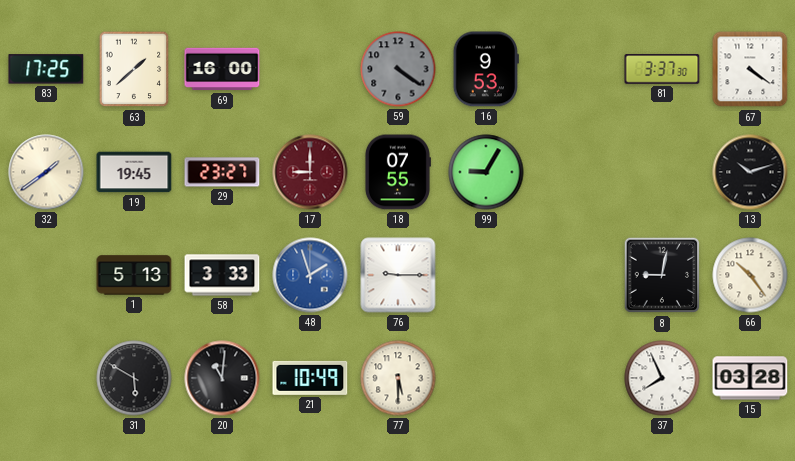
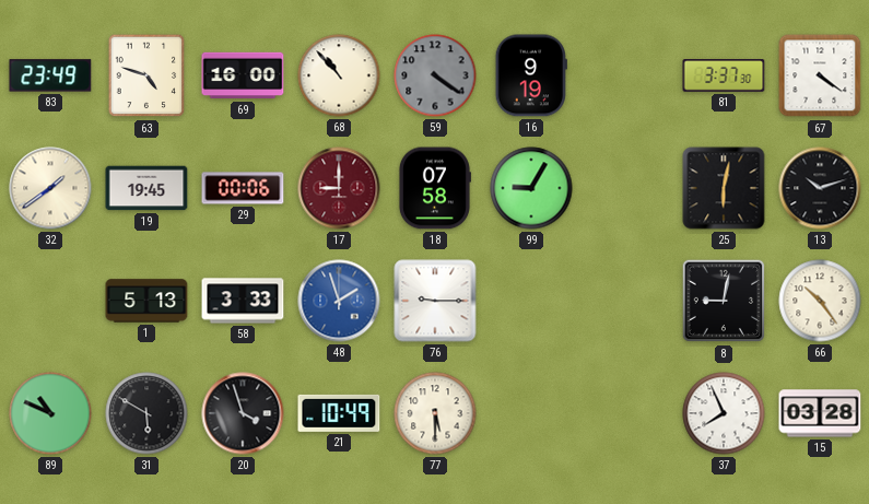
83: 17:25 -> 23:49 (50, 75)
63: 1:38 -> 4:48 (146, 75)
68: none -> 10:53 (339, 75)
16: 9:53 -> 9:19 (531, 75)
29: 23:27 -> 00:06 (243, 188)
18: 07:55 -> 07:58 (434, 188)
25: none -> 6:02 (724, 188)
89: none -> 10:49 (50, 413)
20: 11:01 -> 3:57 (243, 413)
